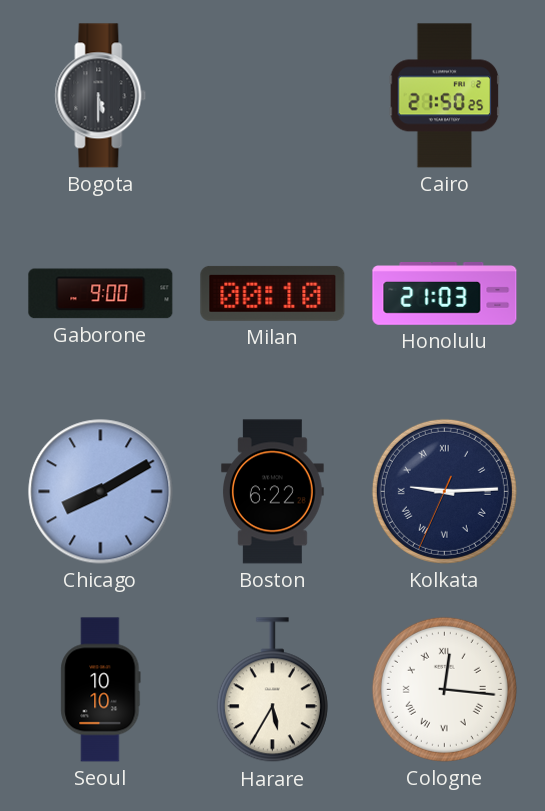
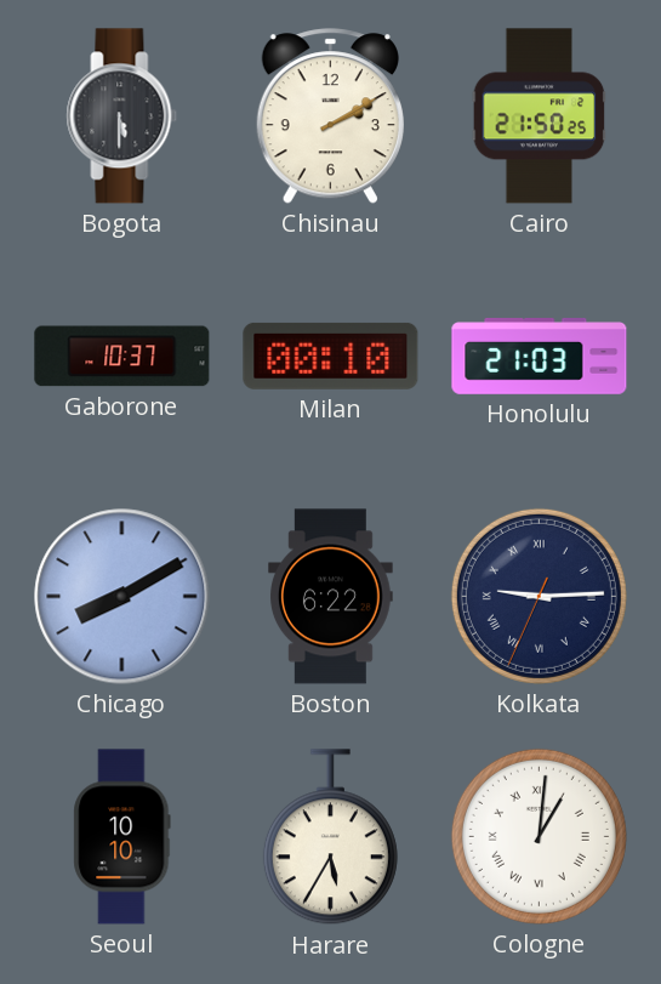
Chisinau: none -> 2:10 (330, 116)
Gaborone: 9:00 -> 10:37 (122, 357)
Cologne: 12:16 -> 1:01 (539, 836)
